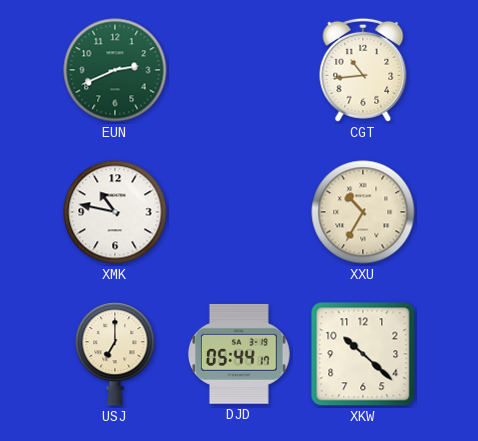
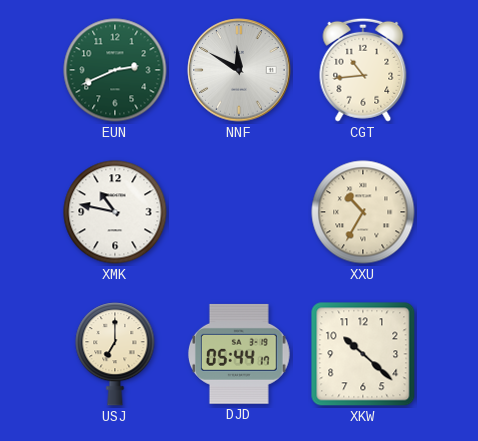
NNF: none -> 11:50 (239, 70)
